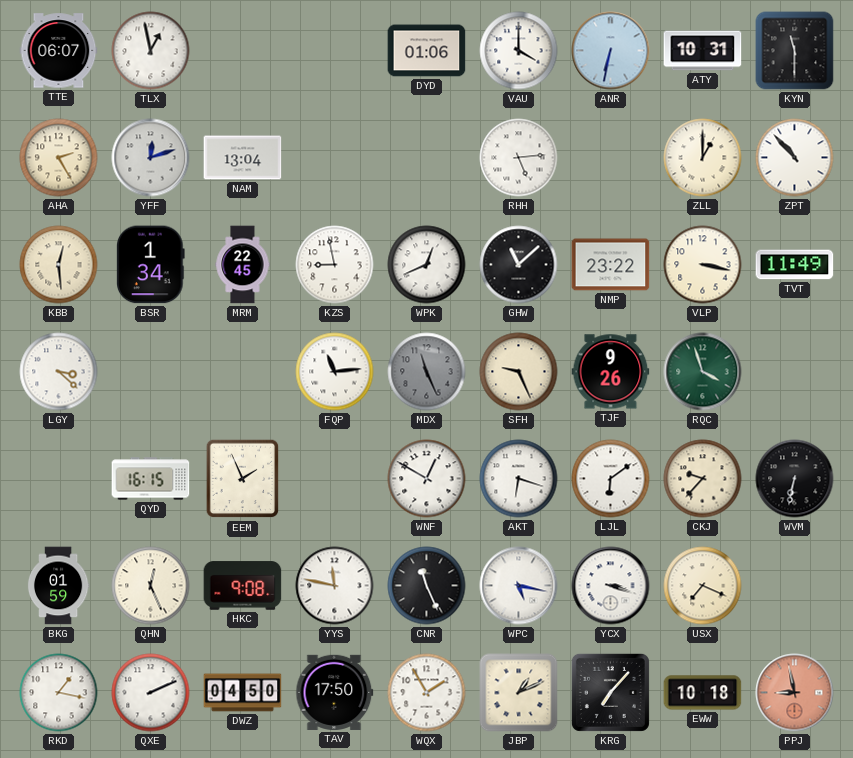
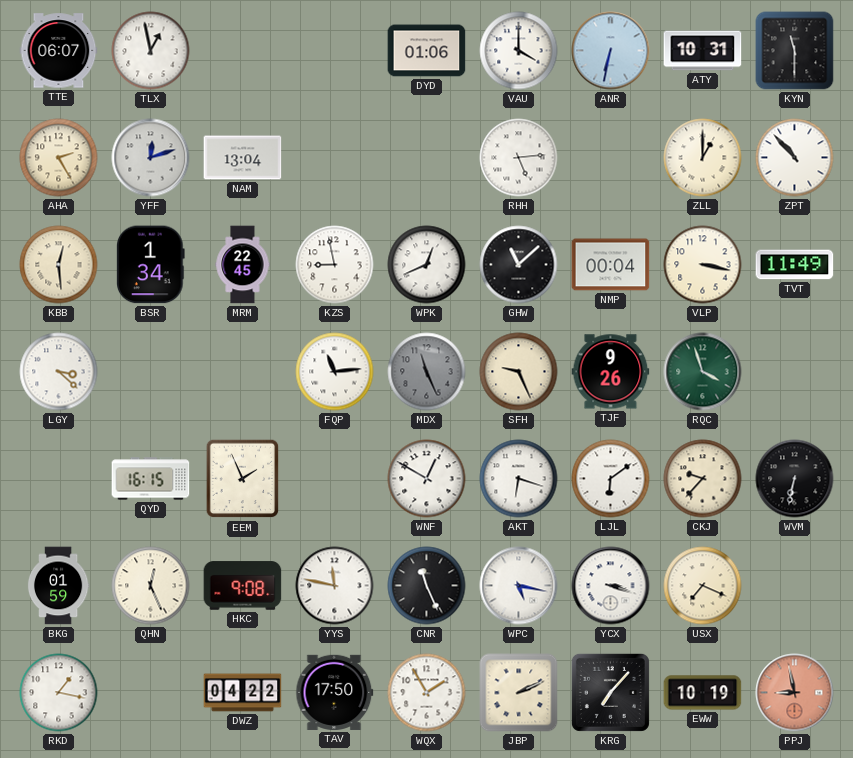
NMP: 23:22 -> 00:04 (611, 265)
QXE: 2:11 -> none (151, 693)
DWZ: 04:50 -> 04:22 (243, 693)
JBP: 1:11 -> 2:11 (519, 693)
EWW: 10:18 -> 10:19 (703, 693)
